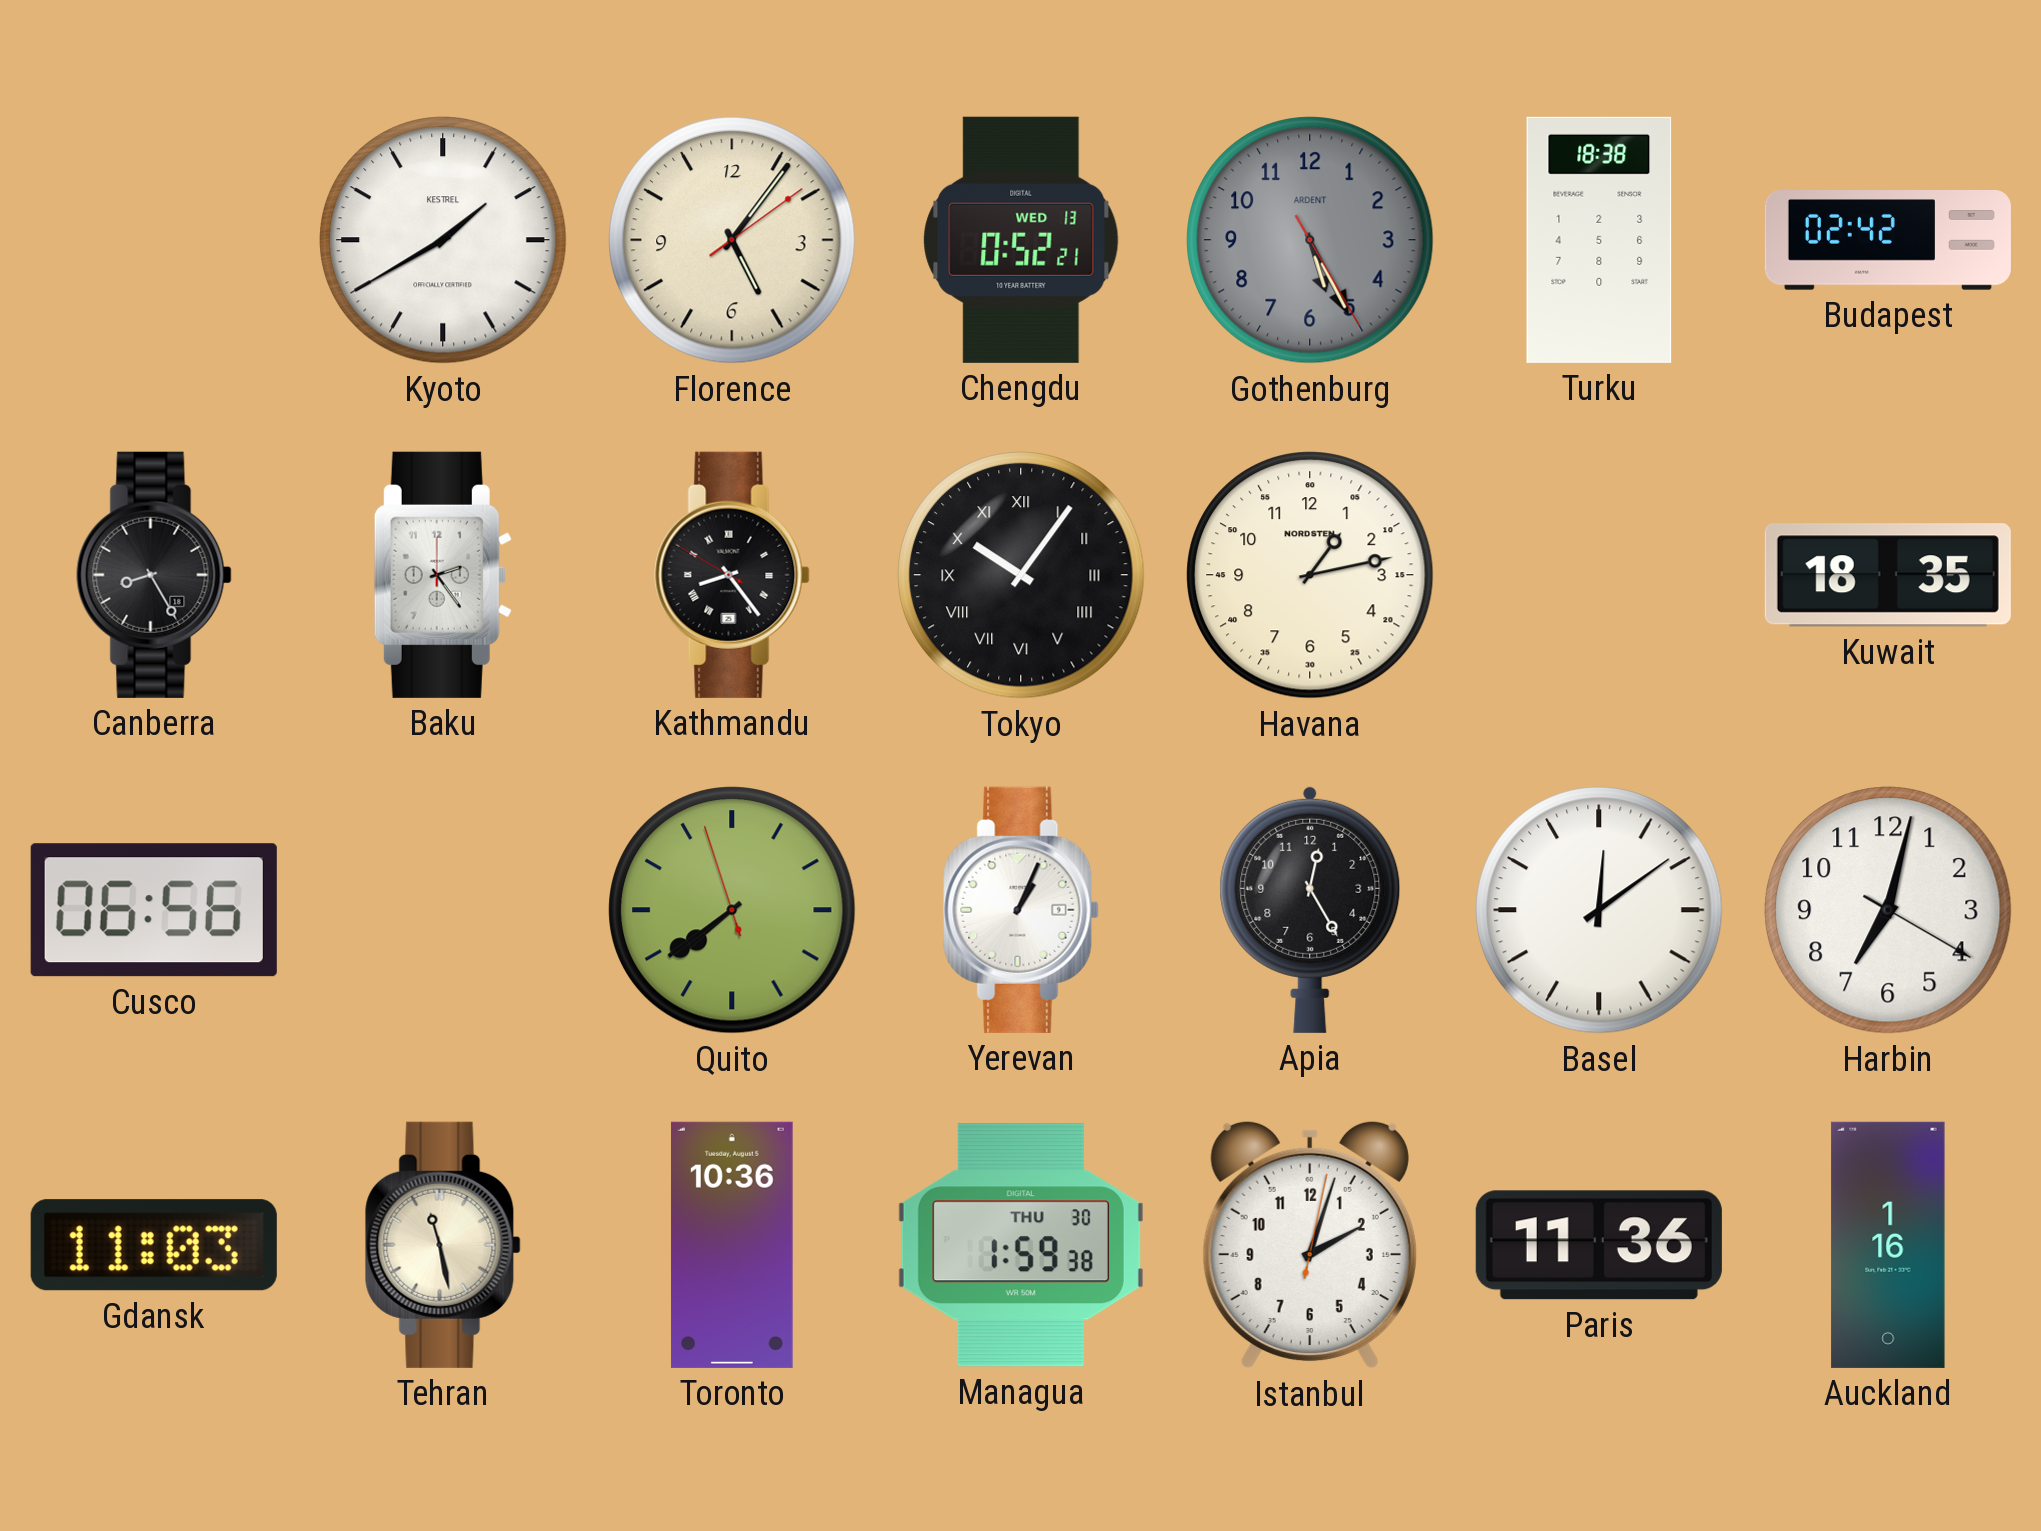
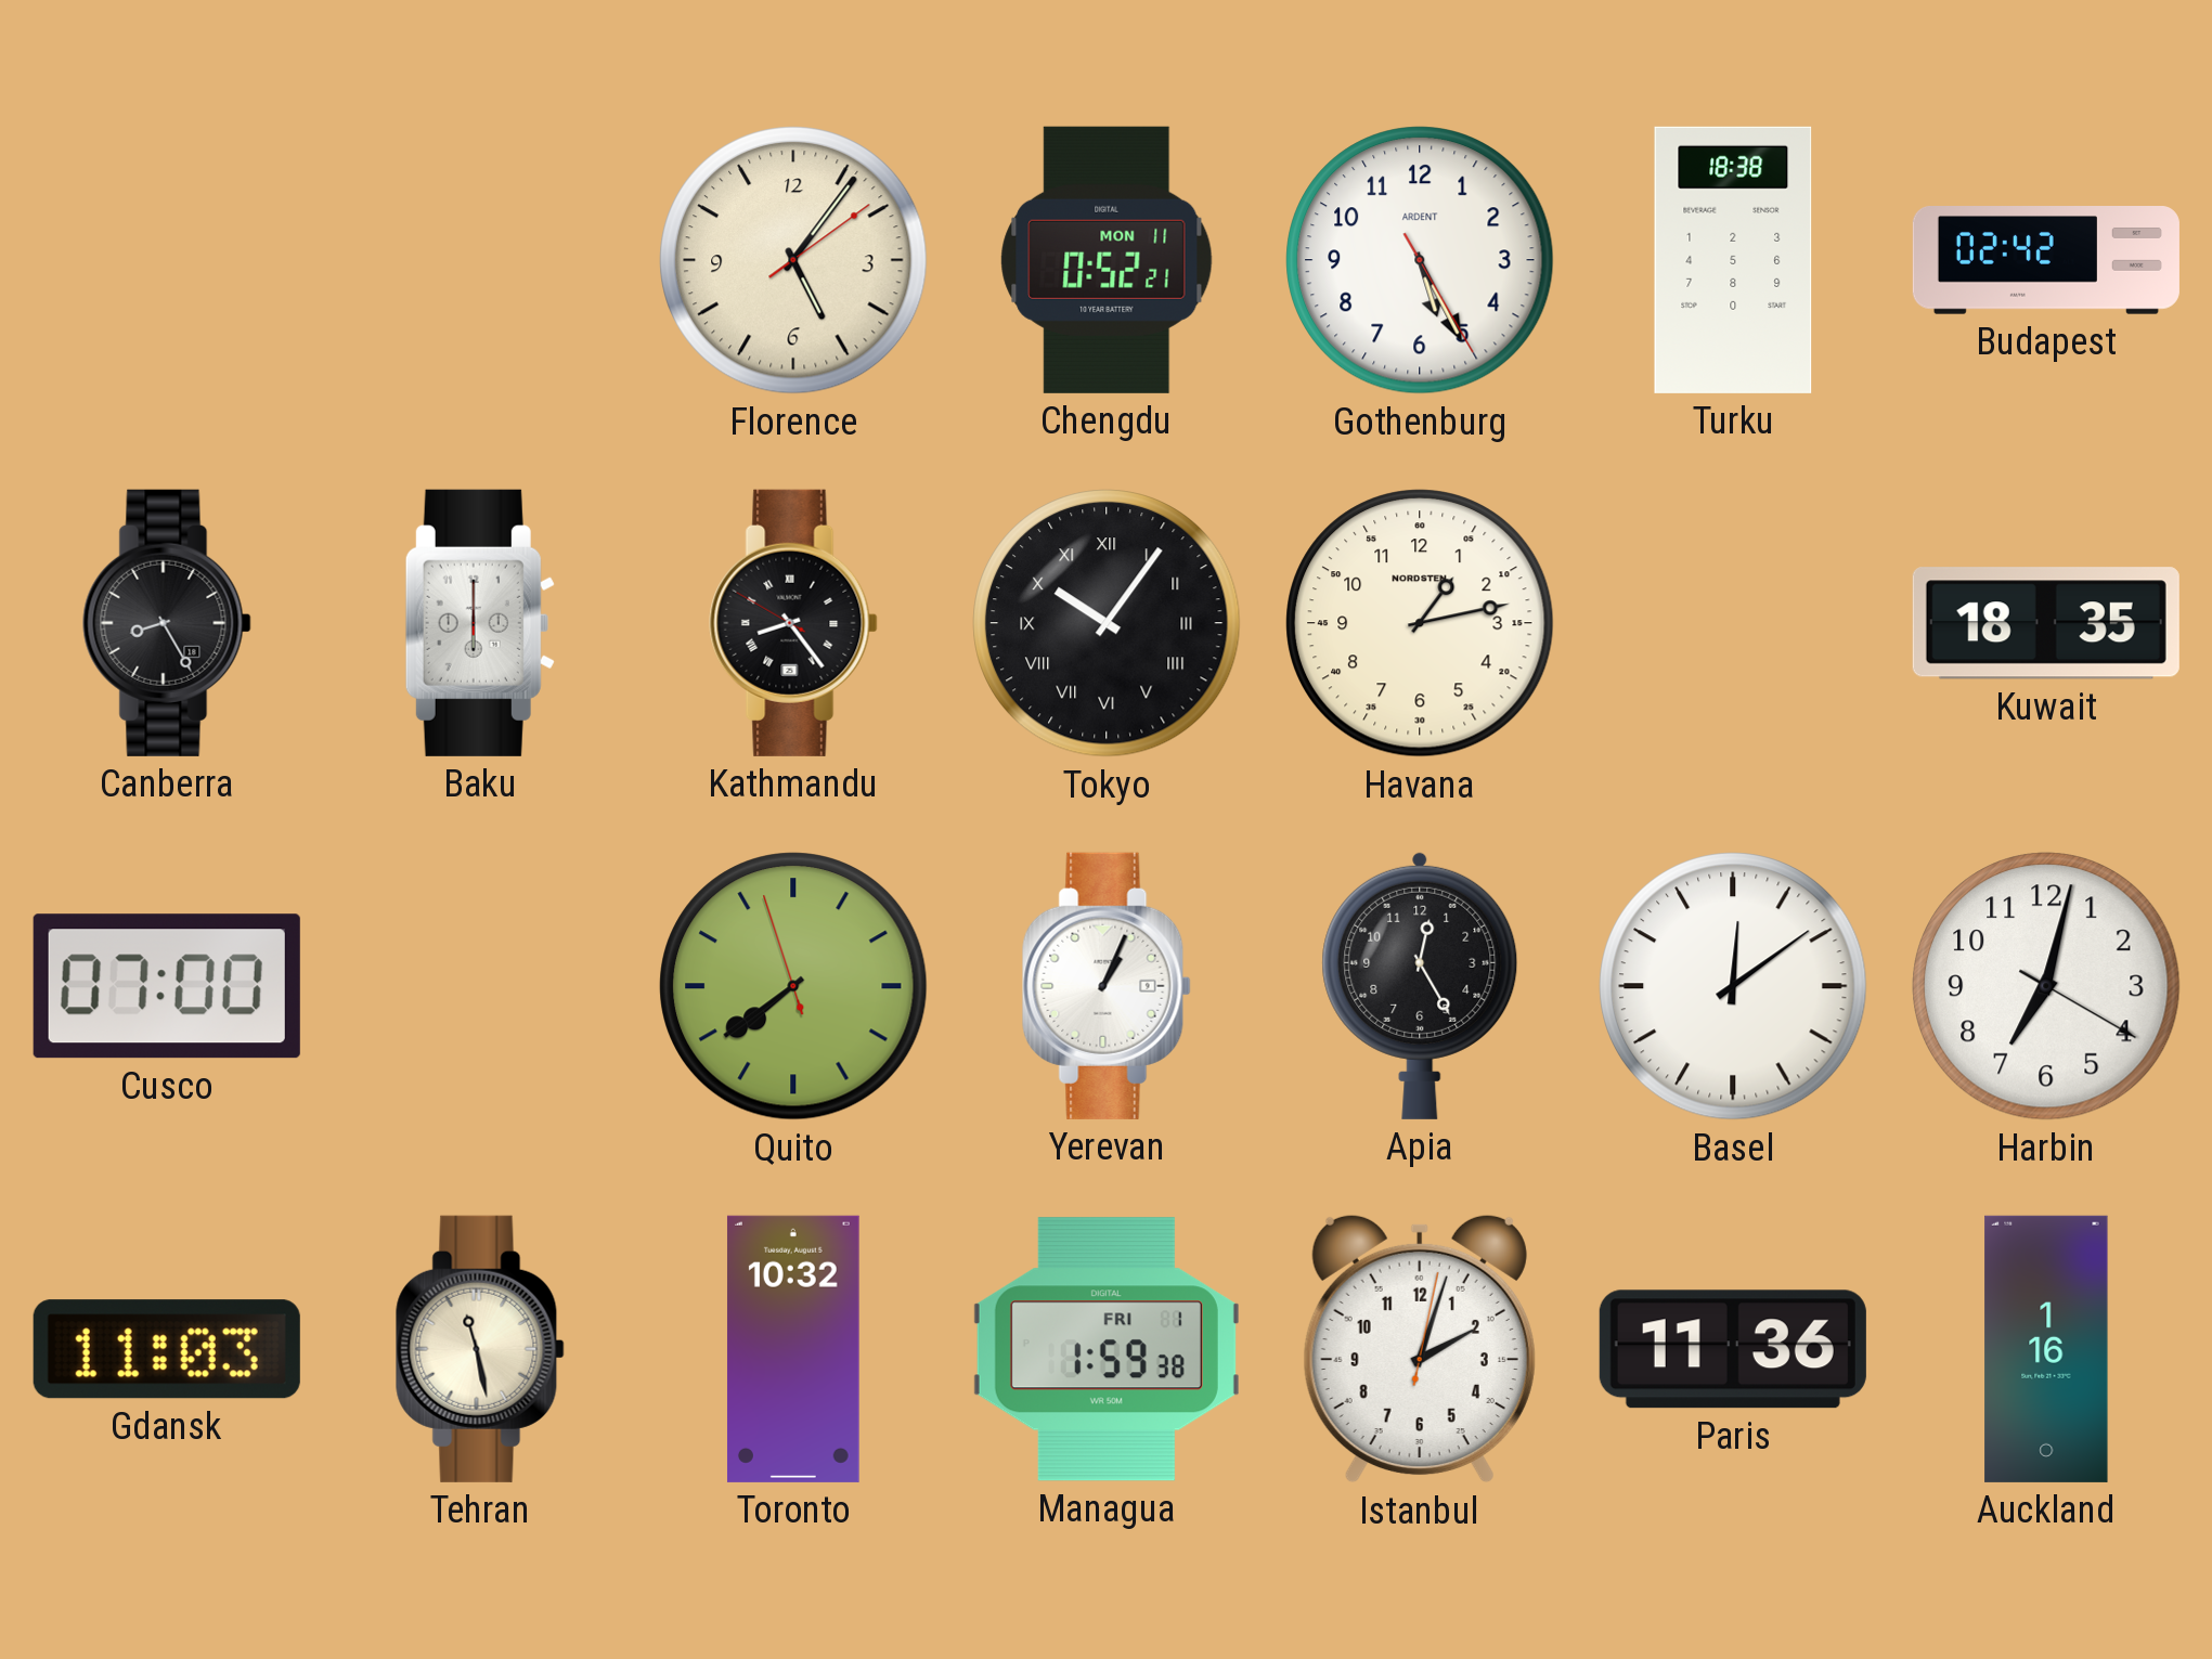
Kyoto: 1:40 -> none (443, 240)
Chengdu date: WED 13 -> MON 11 (1107, 260)
Gothenburg dial: grey -> white (1420, 260)
Baku: 2:24 -> 6:00 (480, 623)
Cusco: 06:56 -> 07:00 (167, 986)
Toronto: 10:36 -> 10:32 (793, 1349)
Managua date: THU 30 -> FRI 1 (1107, 1349)
